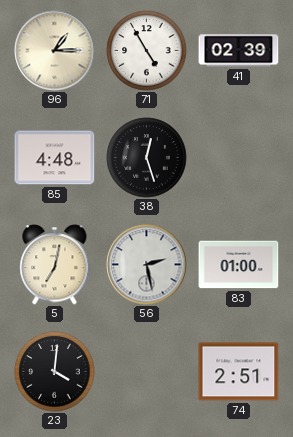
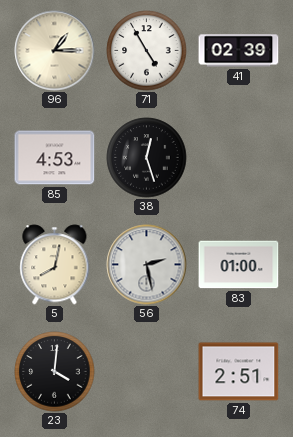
85: 4:48 -> 4:53 (55, 158)
5: 7:02 -> 8:02 (55, 265)
